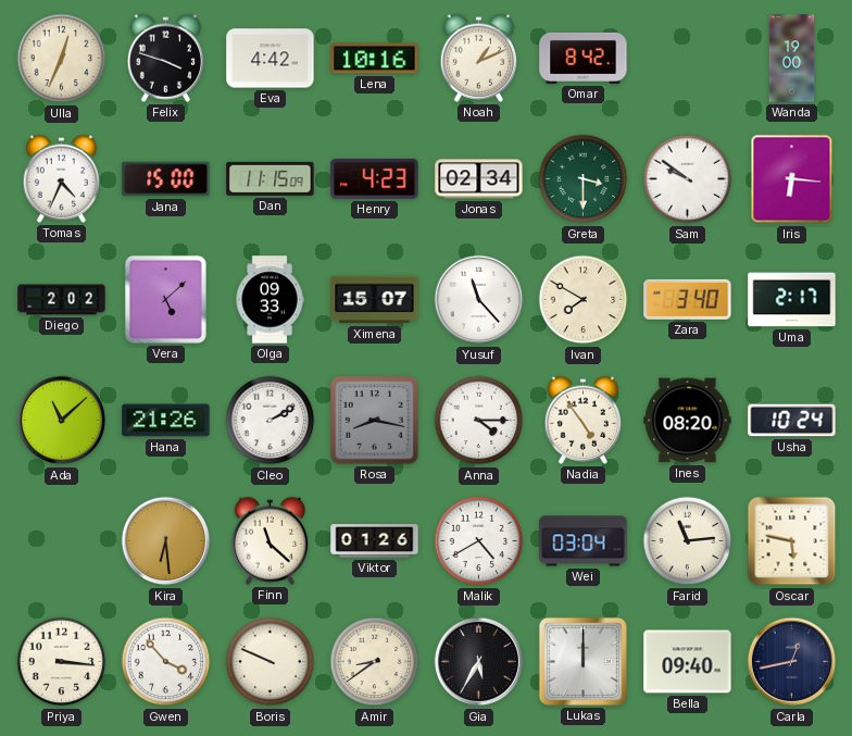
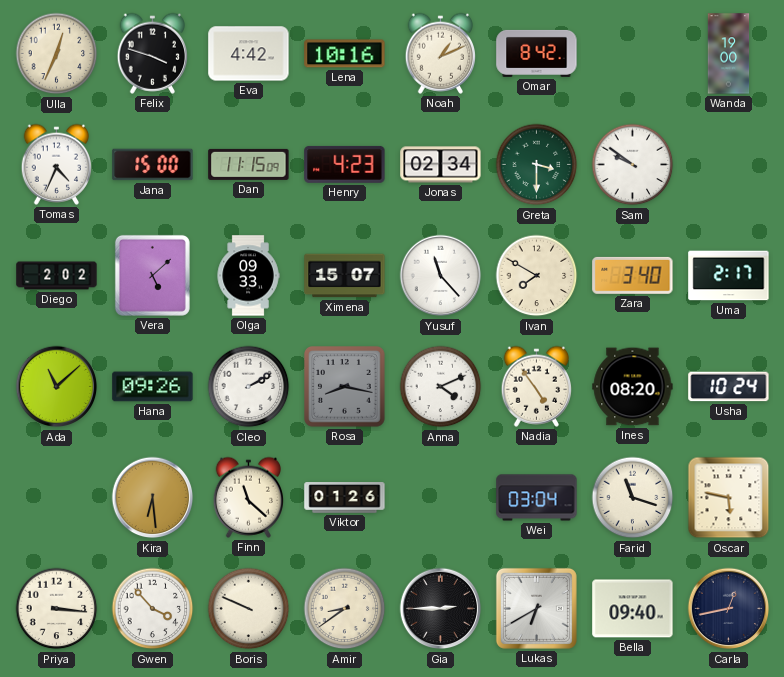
Iris: 6:16 -> none (792, 179)
Hana: 21:26 -> 09:26 (153, 387)
Anna: 4:15 -> 4:11 (441, 387)
Malik: 4:40 -> none (479, 541)
Farid: 11:14 -> 11:18 (633, 498)
Gia: 5:35 -> 2:45 (441, 609)
Lukas: 12:00 -> 6:40 (536, 608)
